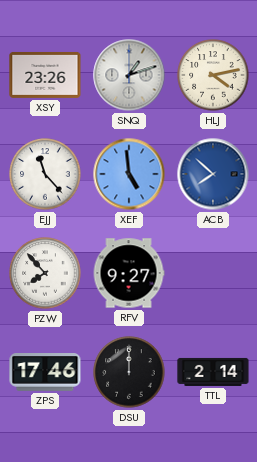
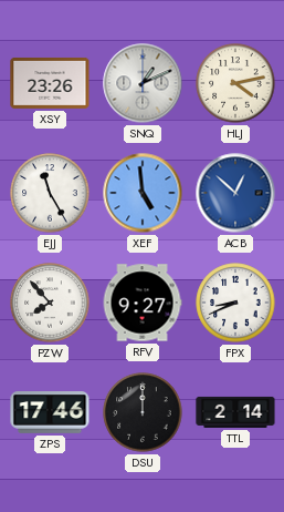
SNQ: 1:12 -> 1:11 (143, 83)
EJJ: 11:23 -> 11:25 (50, 193)
ACB: 7:52 -> 12:52 (235, 193)
FPX: none -> 8:41 (235, 303)
